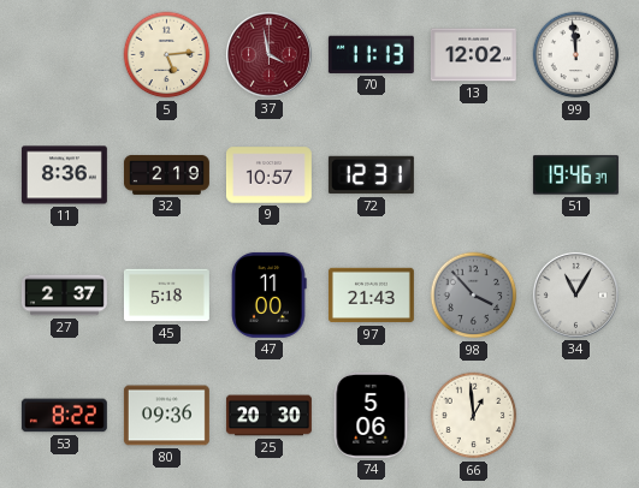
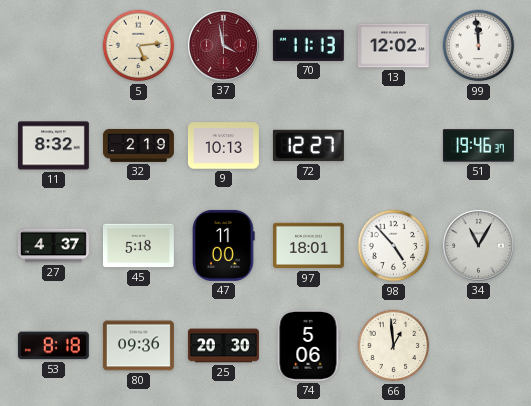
11: 8:36 -> 8:32 (53, 146)
9: 10:57 -> 10:13 (223, 146)
72: 12:31 -> 12:27 (308, 146)
27: 2:37 -> 4:37 (53, 246)
97: 21:43 -> 18:01 (308, 246)
98: 3:53 -> 4:53 (394, 246)
98 dial: grey -> white (394, 246)
53: 8:22 -> 8:18 (53, 346)
